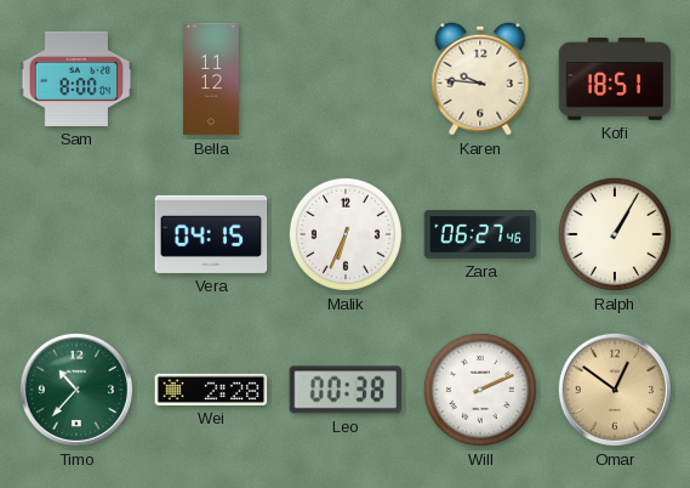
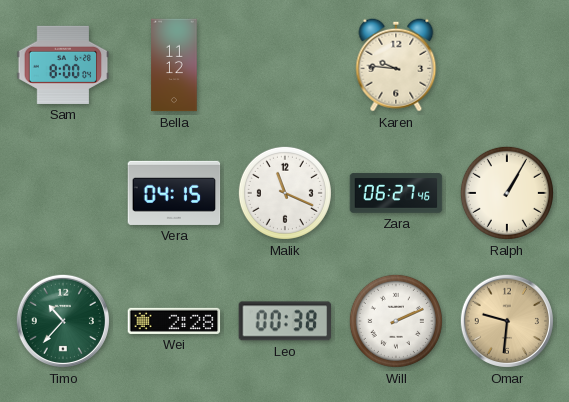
Kofi: 18:51 -> none (615, 80)
Malik: 6:34 -> 11:19 (285, 193)
Omar: 12:51 -> 9:31 (507, 321)
